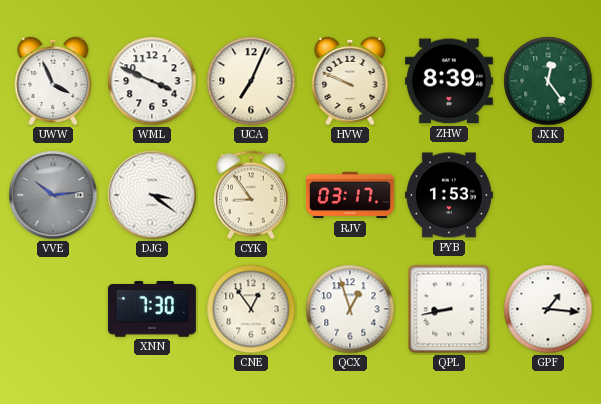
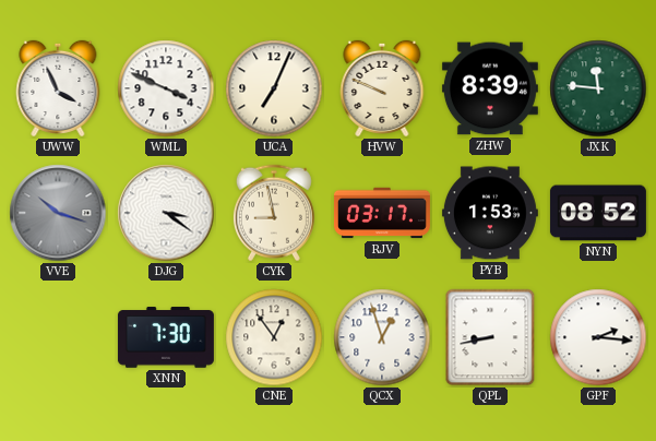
JXK: 12:24 -> 11:46 (598, 88)
VVE: 10:14 -> 10:18 (58, 213)
CYK: 8:54 -> 8:58 (274, 213)
NYN: none -> 08:52 (598, 213)
GPF: 1:16 -> 2:16 (598, 337)
